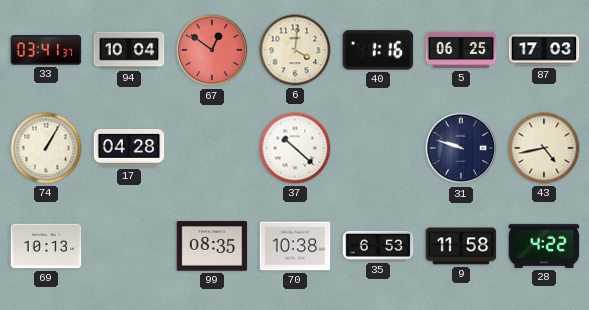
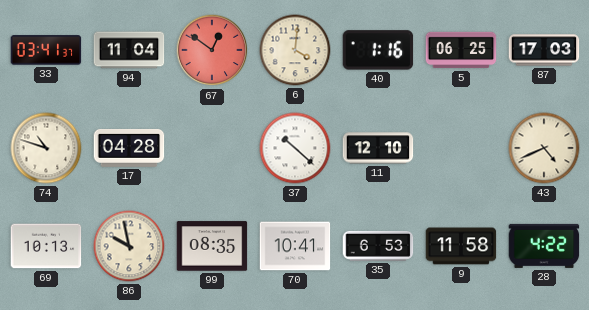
94: 10:04 -> 11:04 (129, 50)
74: 1:05 -> 10:48 (46, 148)
11: none -> 12:10 (378, 148)
31: 9:48 -> none (461, 148)
43: 4:43 -> 4:41 (544, 148)
86: none -> 9:58 (129, 246)
70: 10:38 -> 10:41 (295, 246)
